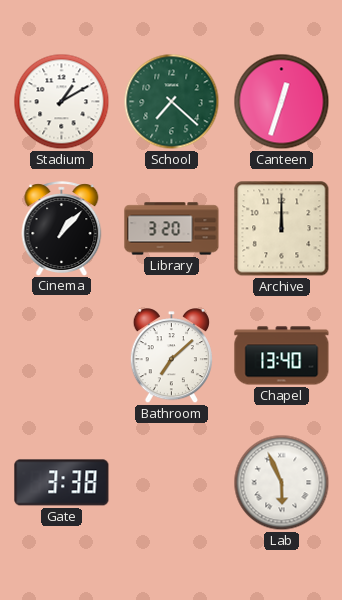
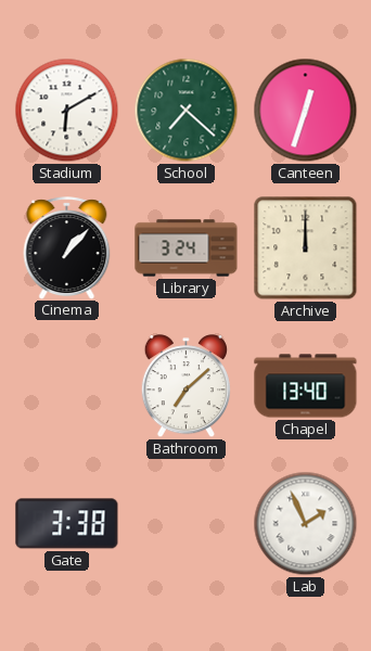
Stadium: 1:10 -> 6:10 (67, 111)
Library: 3:20 -> 3:24 (187, 248)
Lab: 5:56 -> 1:56 (306, 524)
